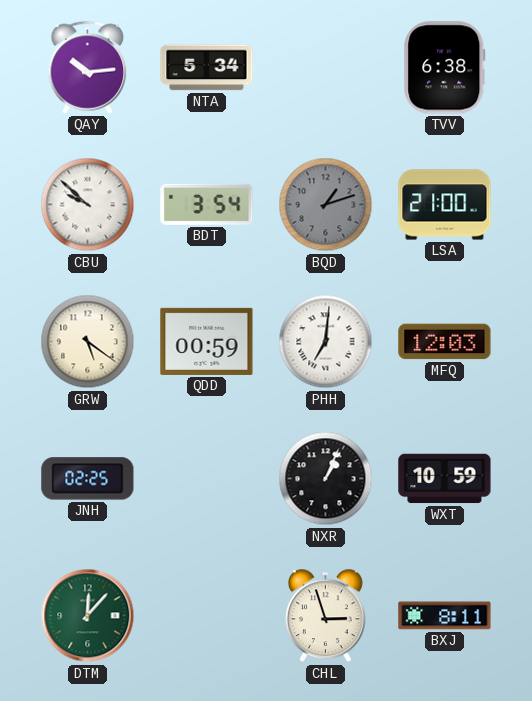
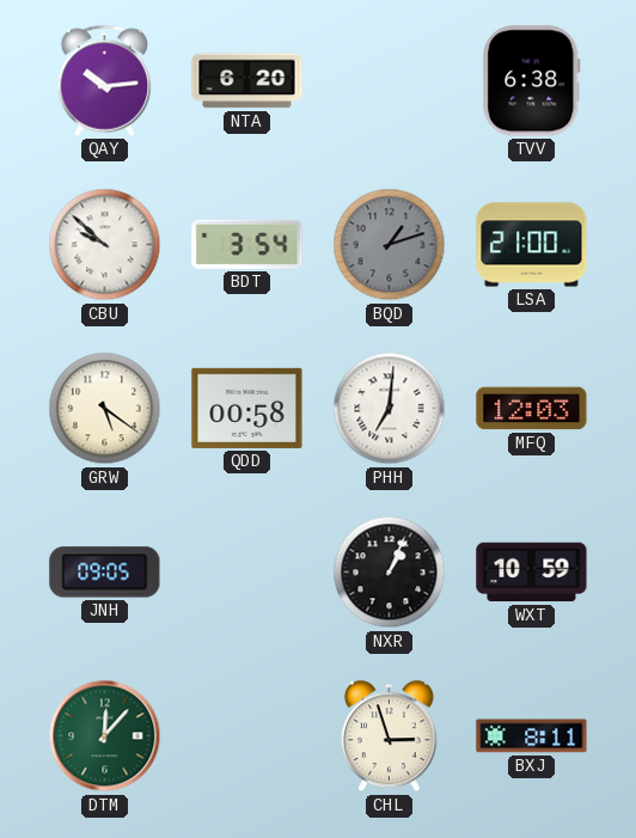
NTA: 5:34 -> 6:20 (247, 81)
QDD: 00:59 -> 00:58 (247, 408)
JNH: 02:25 -> 09:05 (105, 573)
